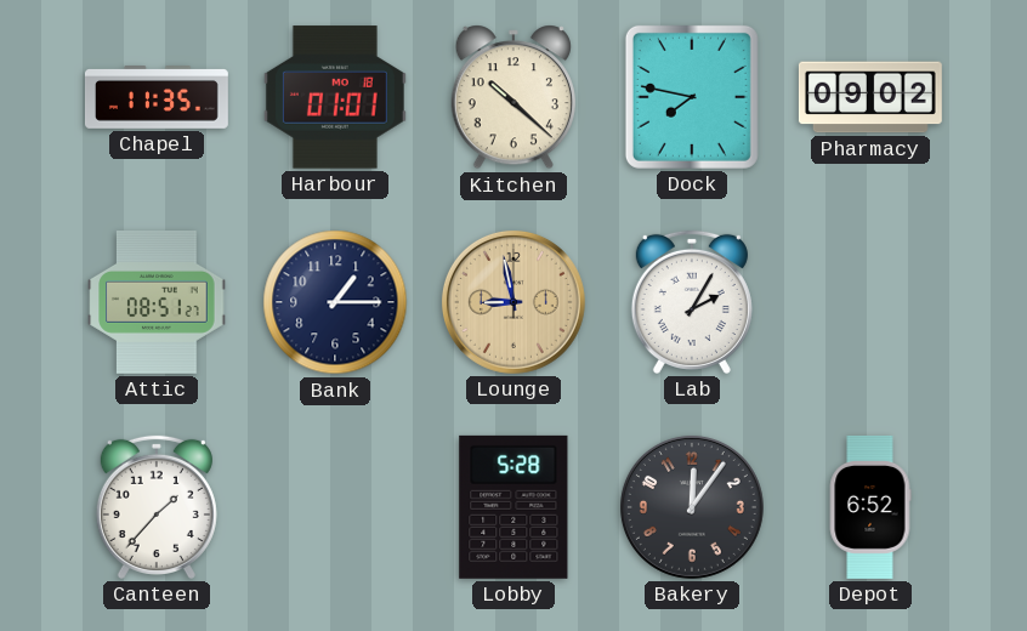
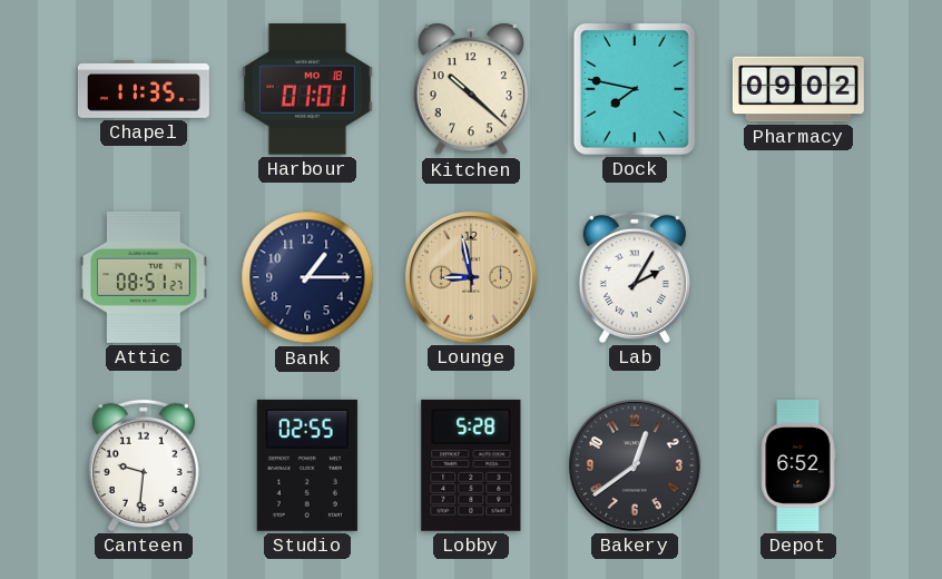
Canteen: 1:37 -> 9:31 (144, 465)
Studio: none -> 02:55 (307, 465)
Bakery: 12:06 -> 12:39 (635, 465)
